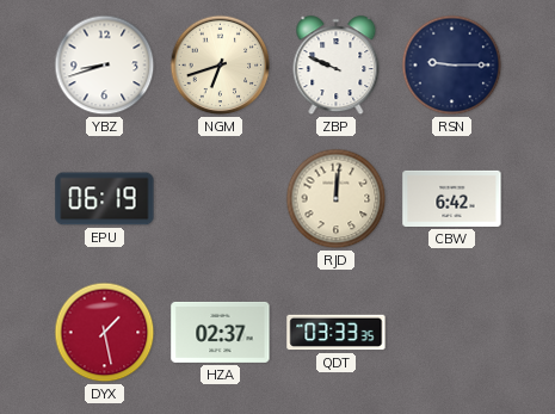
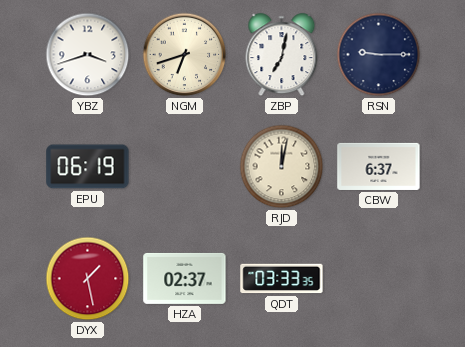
YBZ: 8:42 -> 3:42 (88, 55)
ZBP: 9:49 -> 7:02 (282, 55)
RJD: 12:01 -> 12:02 (282, 167)
CBW: 6:42 -> 6:37 (379, 166)
